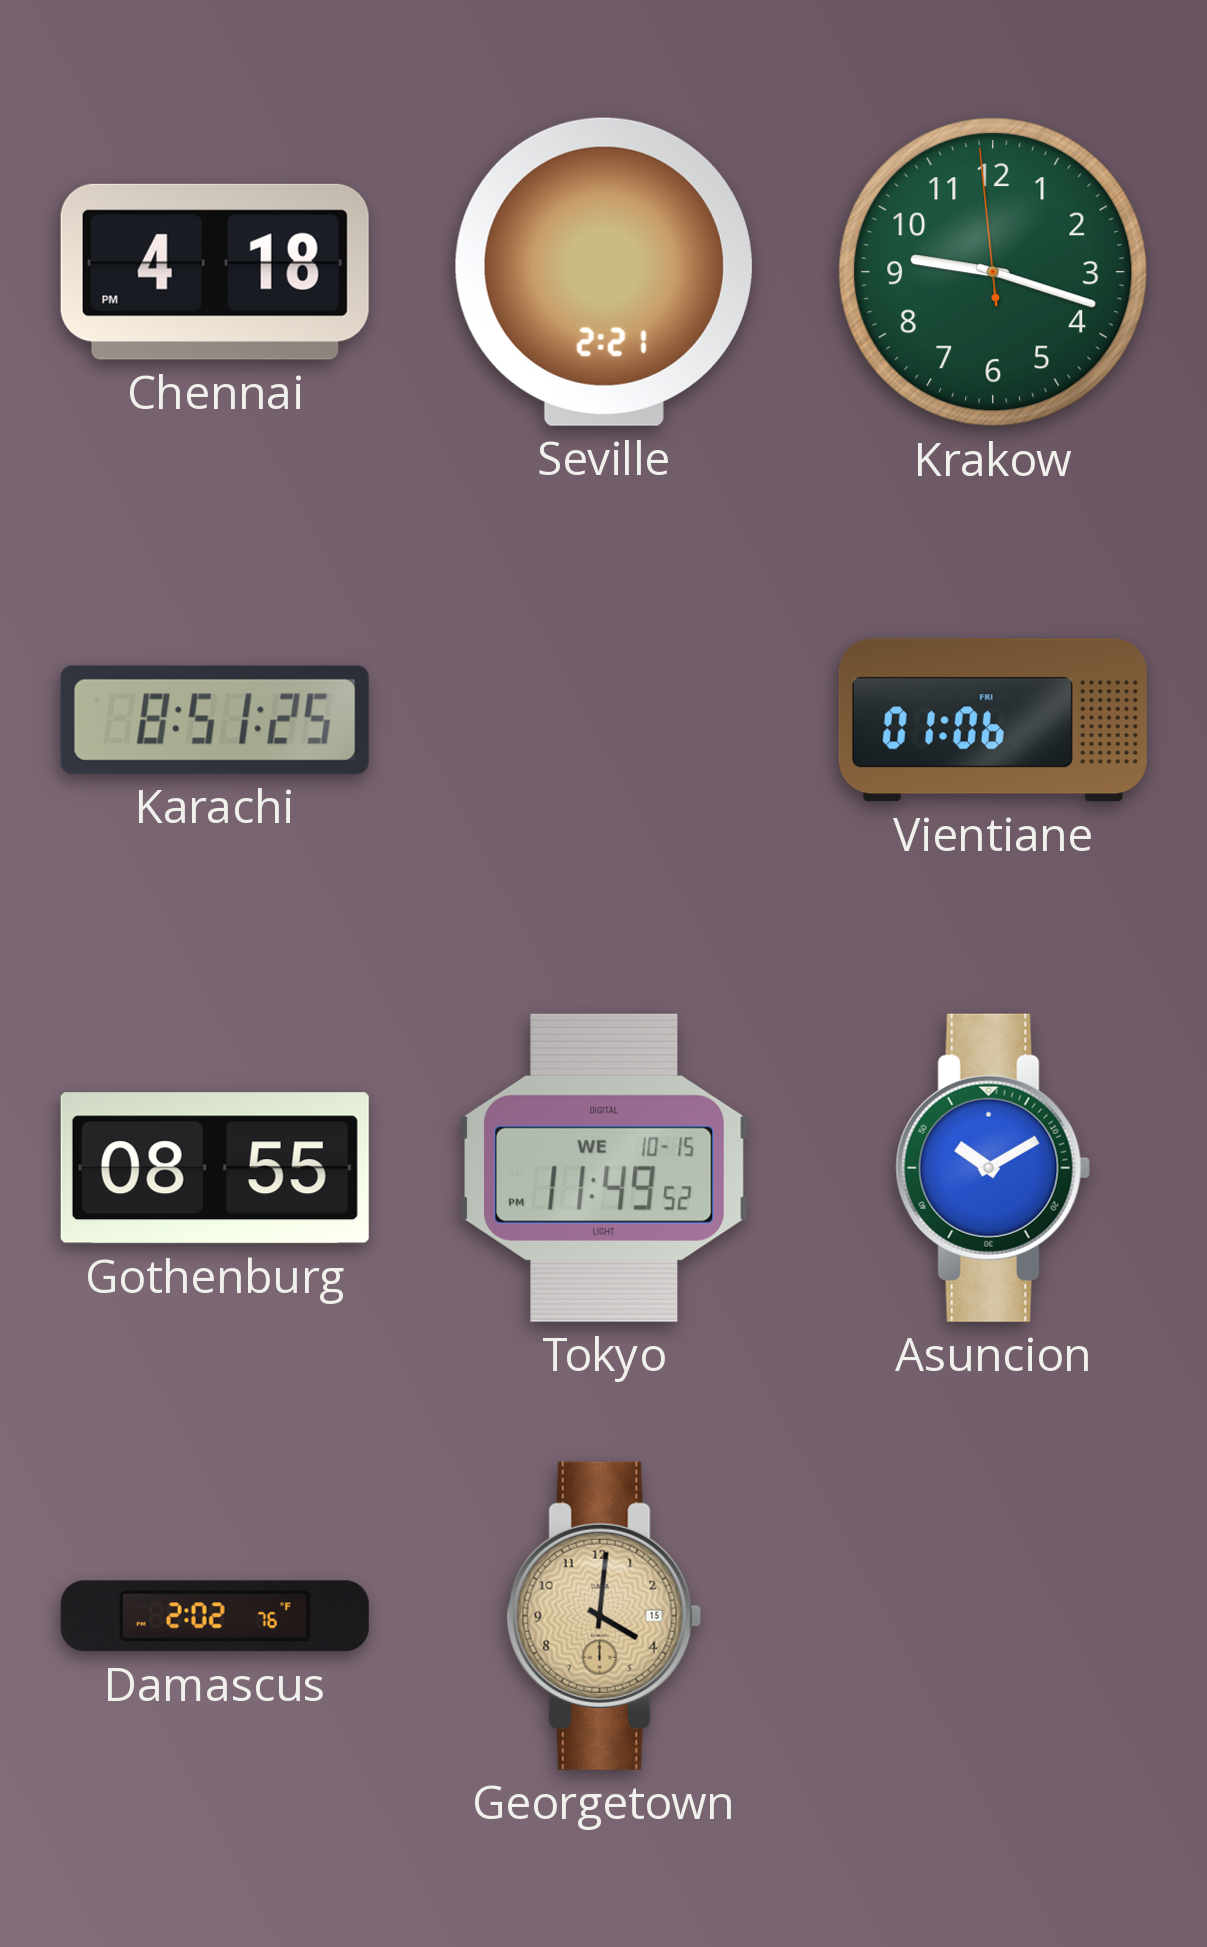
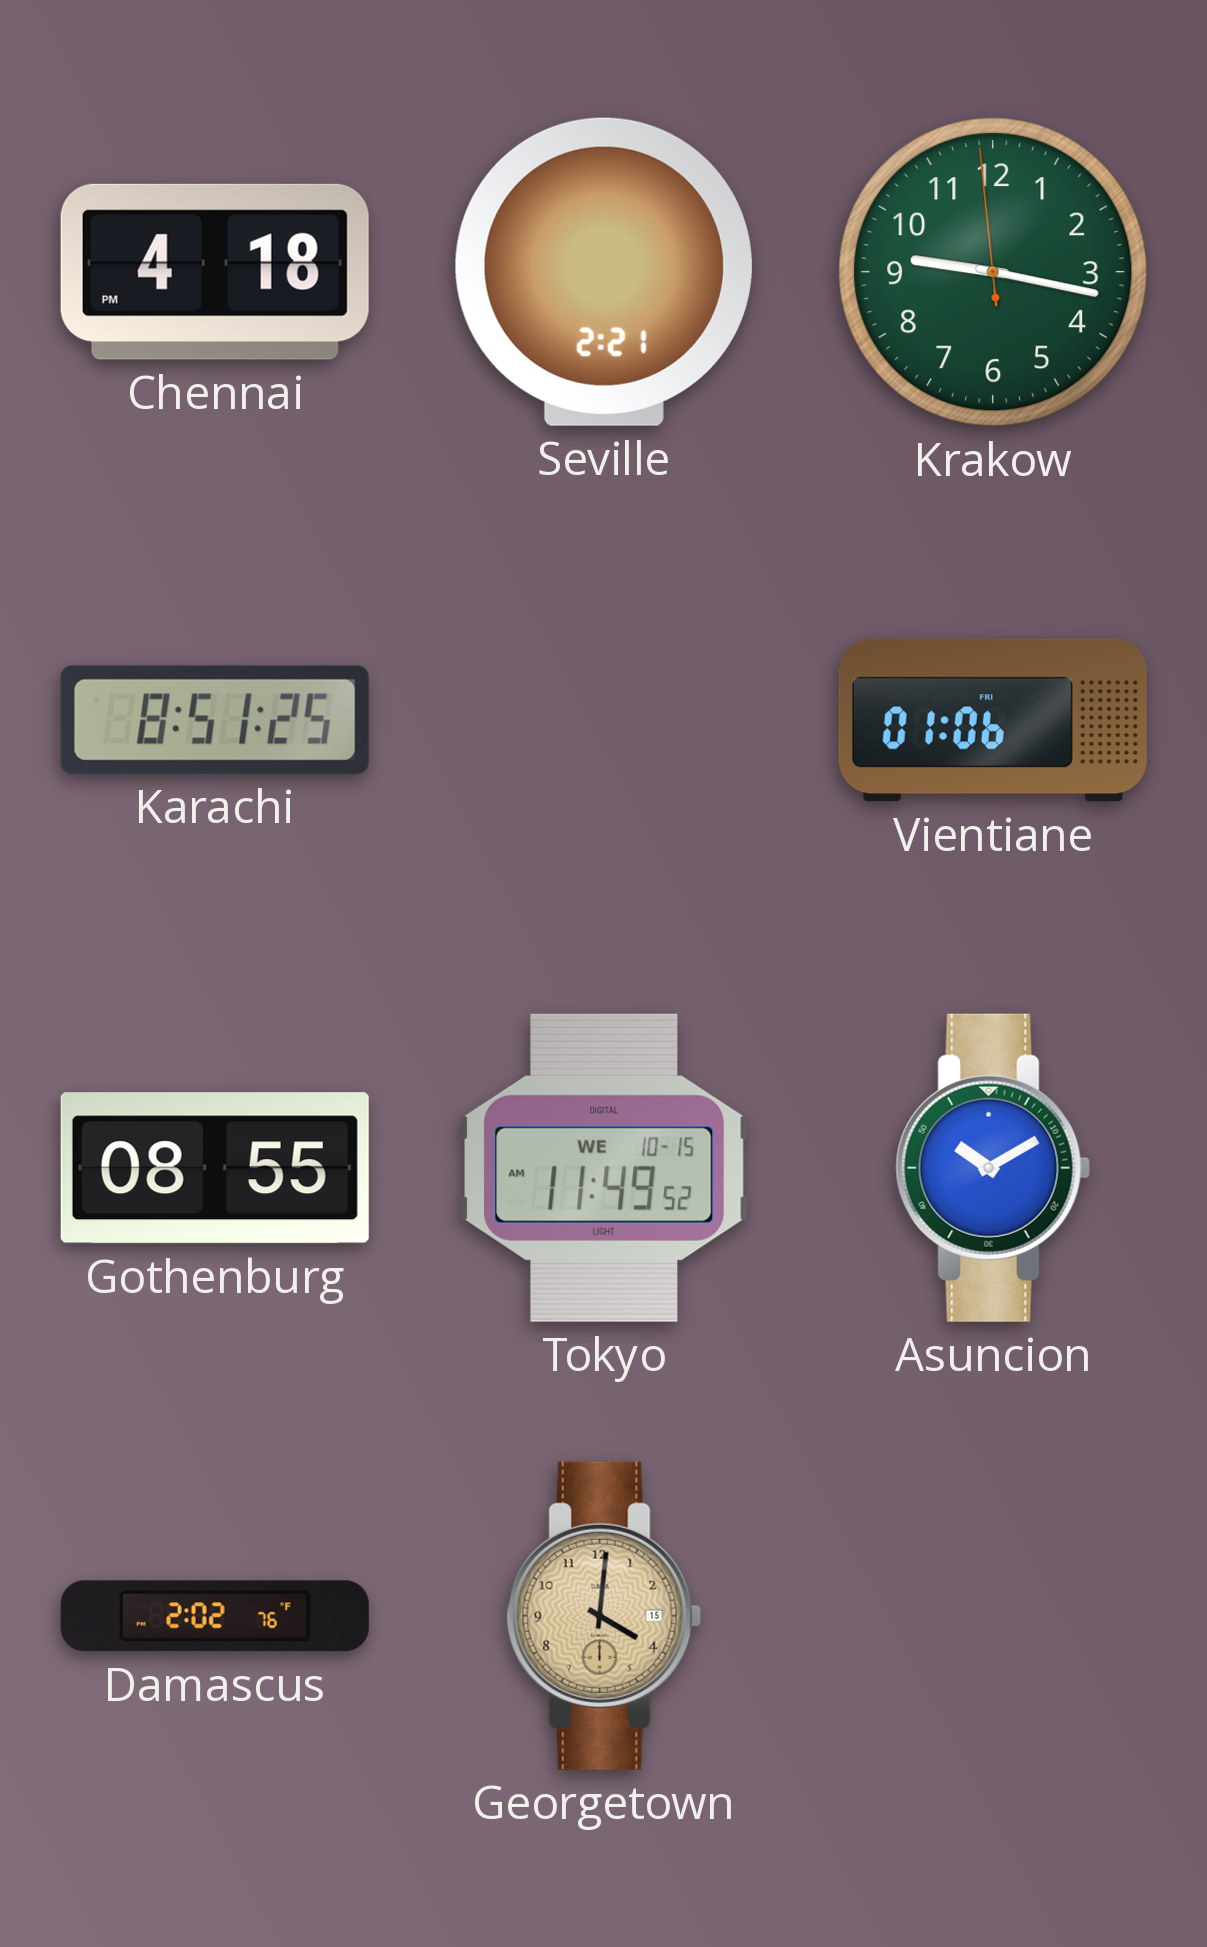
Krakow: 9:17 -> 9:16 (993, 272)
Tokyo: 11:49:52 PM -> 11:49:52 AM (605, 1168)
